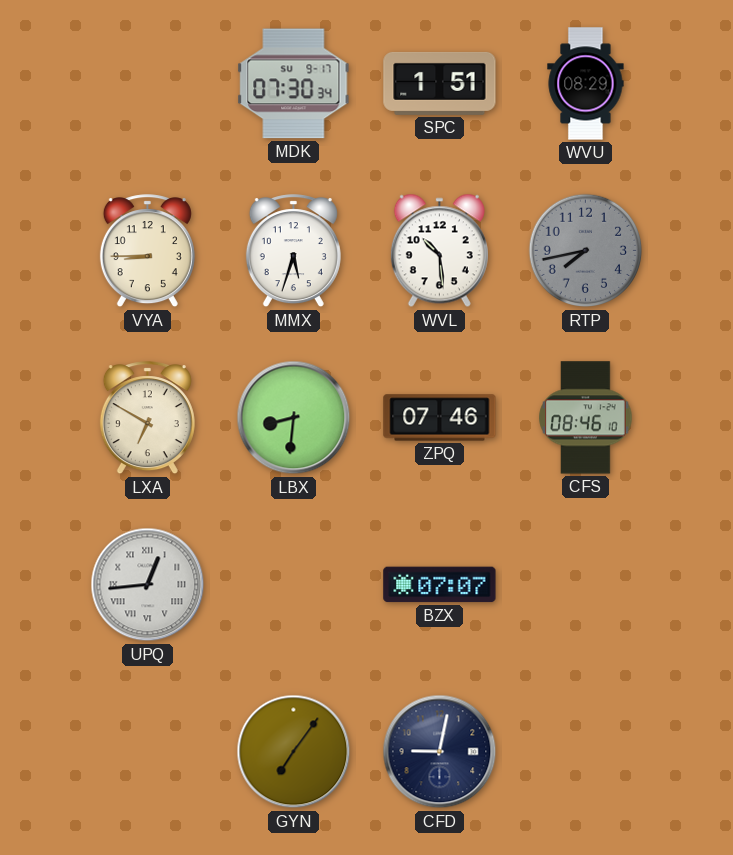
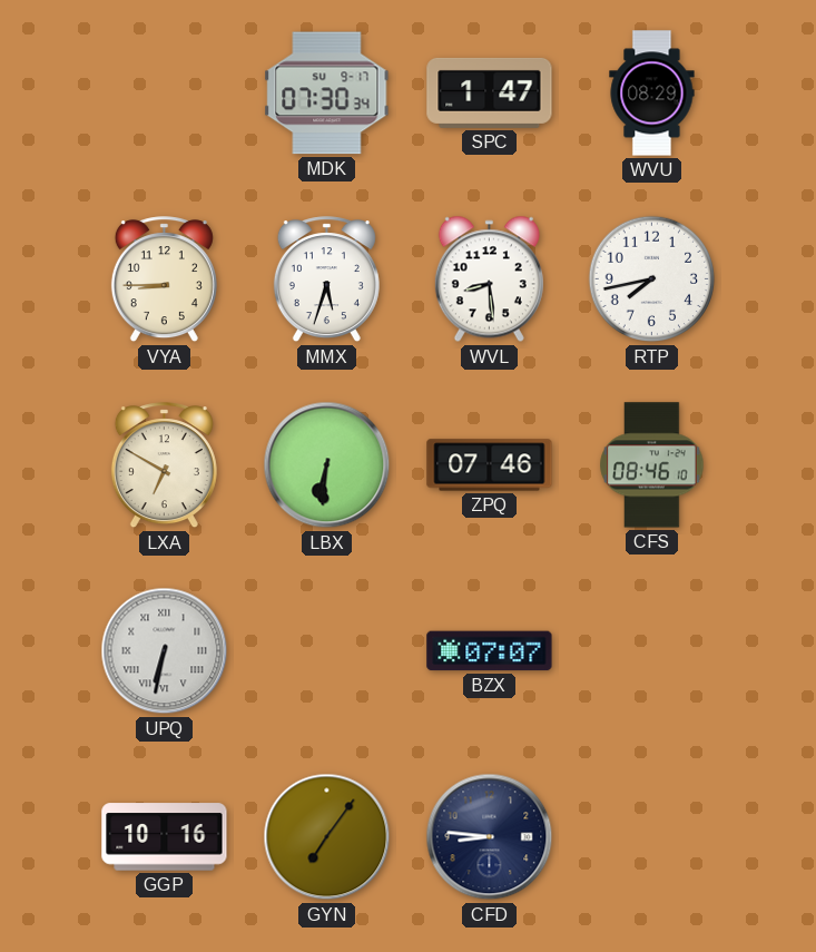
SPC: 1:51 -> 1:47 (490, 92)
WVL: 10:29 -> 8:29 (489, 279)
RTP dial: grey -> white (652, 279)
LBX: 8:31 -> 6:31 (327, 465)
UPQ: 12:44 -> 6:32 (165, 651)
GGP: none -> 10:16 (165, 837)
CFD: 9:02 -> 8:46 (490, 837)
